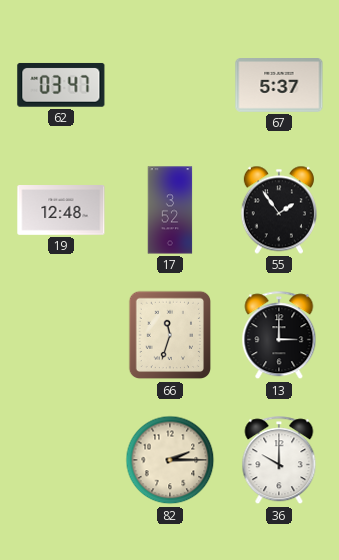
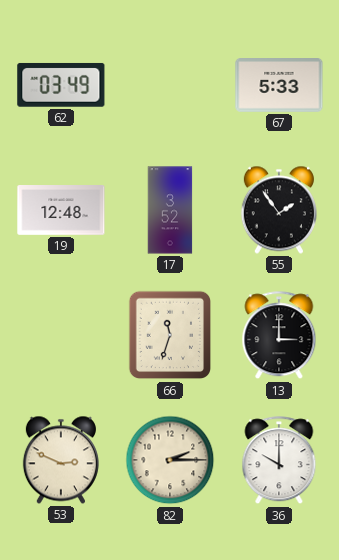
62: 03:47 -> 03:49 (61, 85)
67: 5:37 -> 5:33 (279, 86)
53: none -> 2:49 (61, 460)
